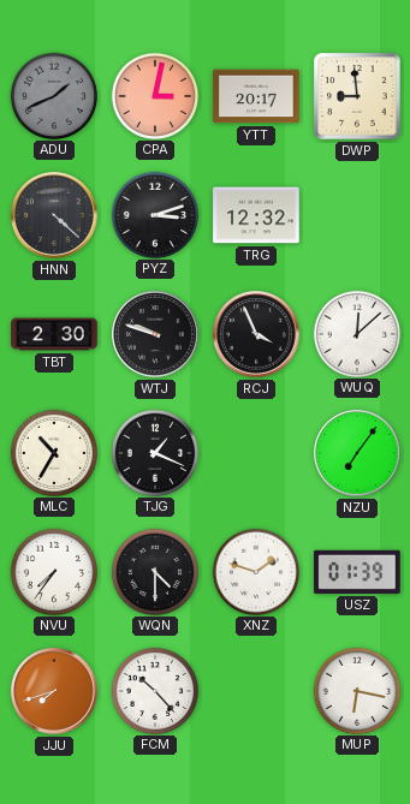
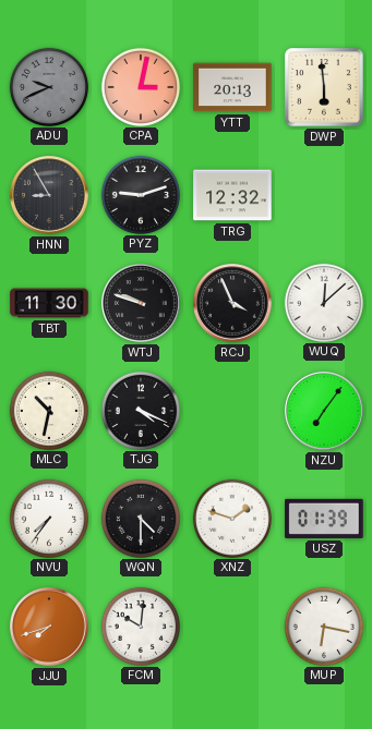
ADU: 1:41 -> 9:41 (48, 86)
YTT: 20:17 -> 20:13 (232, 87)
DWP: 8:59 -> 5:59 (324, 87)
HNN: 4:22 -> 8:55 (49, 195)
PYZ: 3:12 -> 9:12 (140, 194)
TBT: 2:30 -> 11:30 (49, 303)
MLC: 10:35 -> 10:32 (48, 410)
TJG: 1:19 -> 4:19 (140, 410)
FCM: 10:23 -> 10:01 (140, 625)
